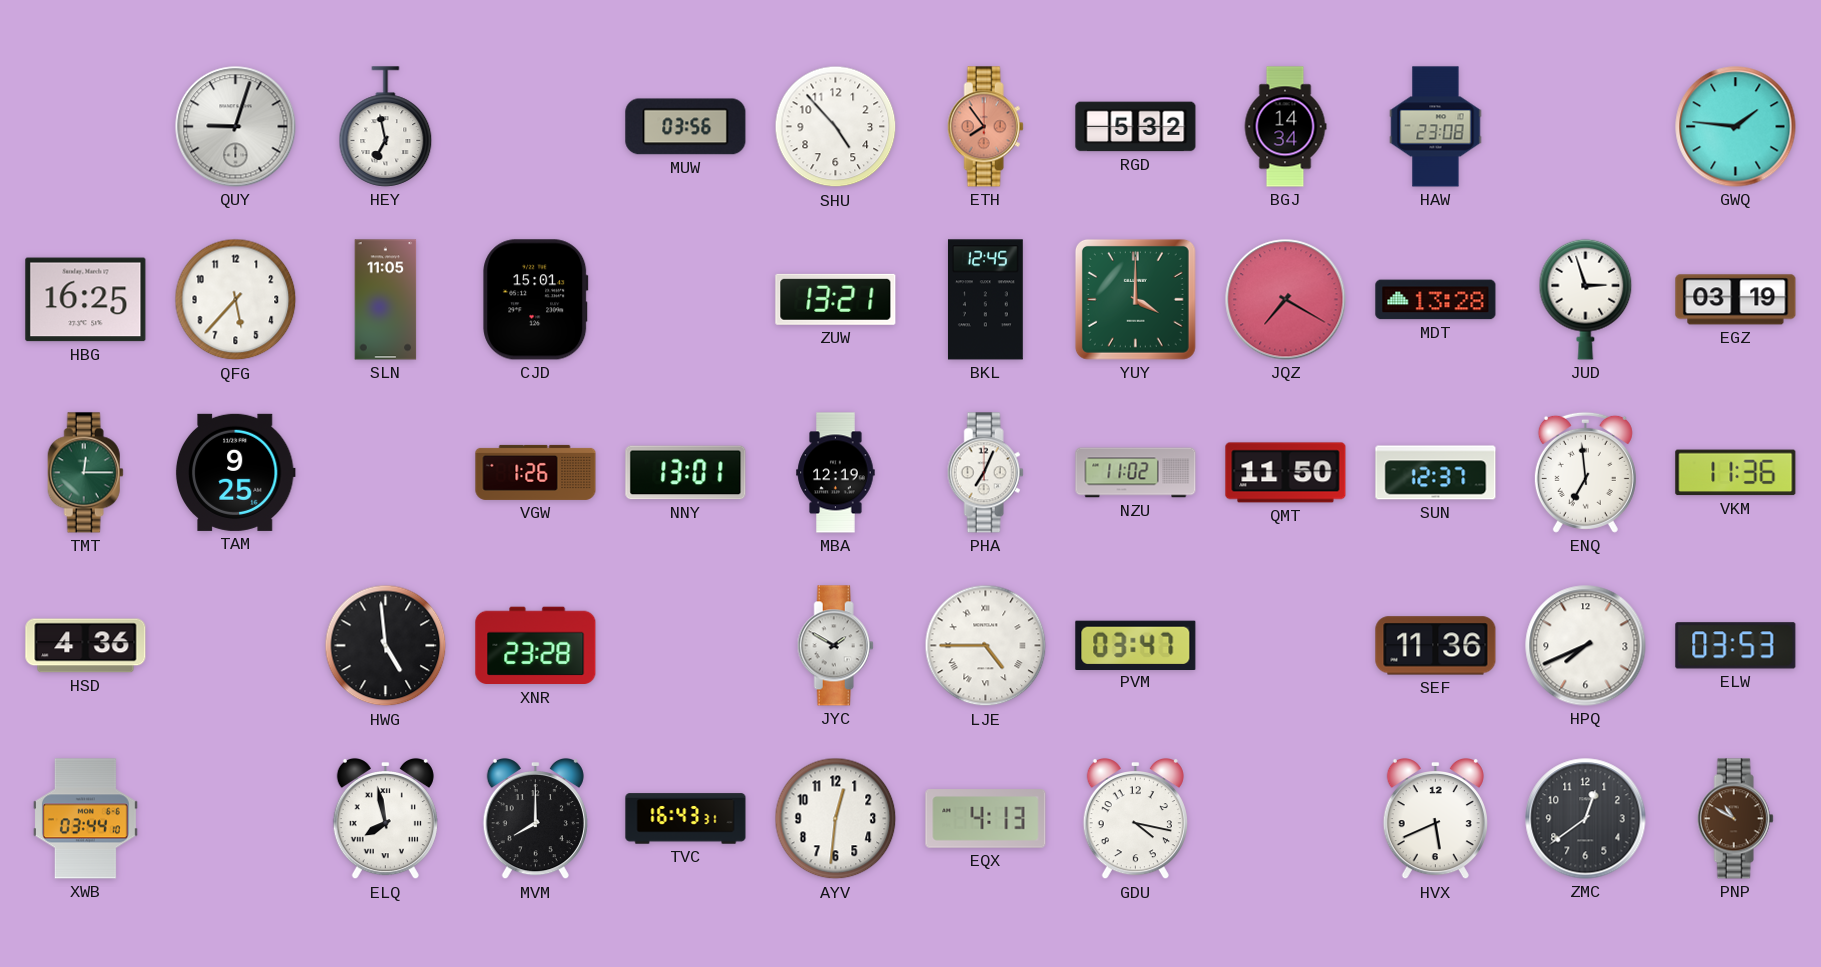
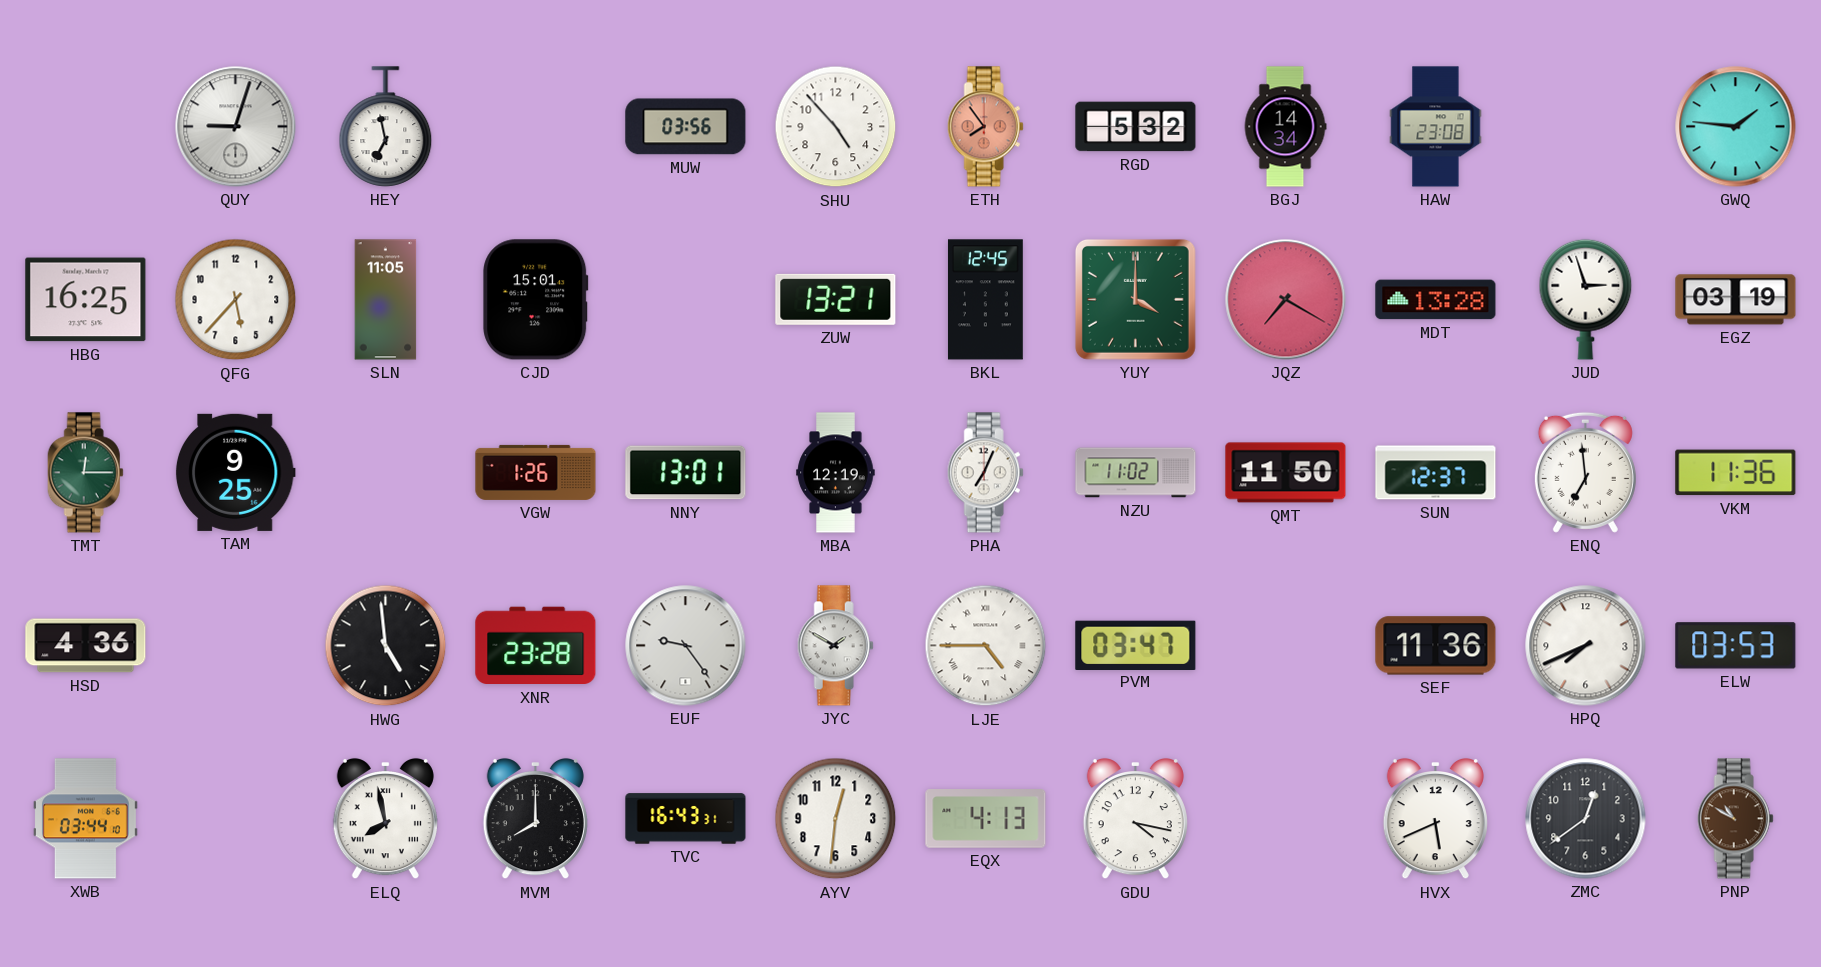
EUF: none -> 9:24 (686, 646)
